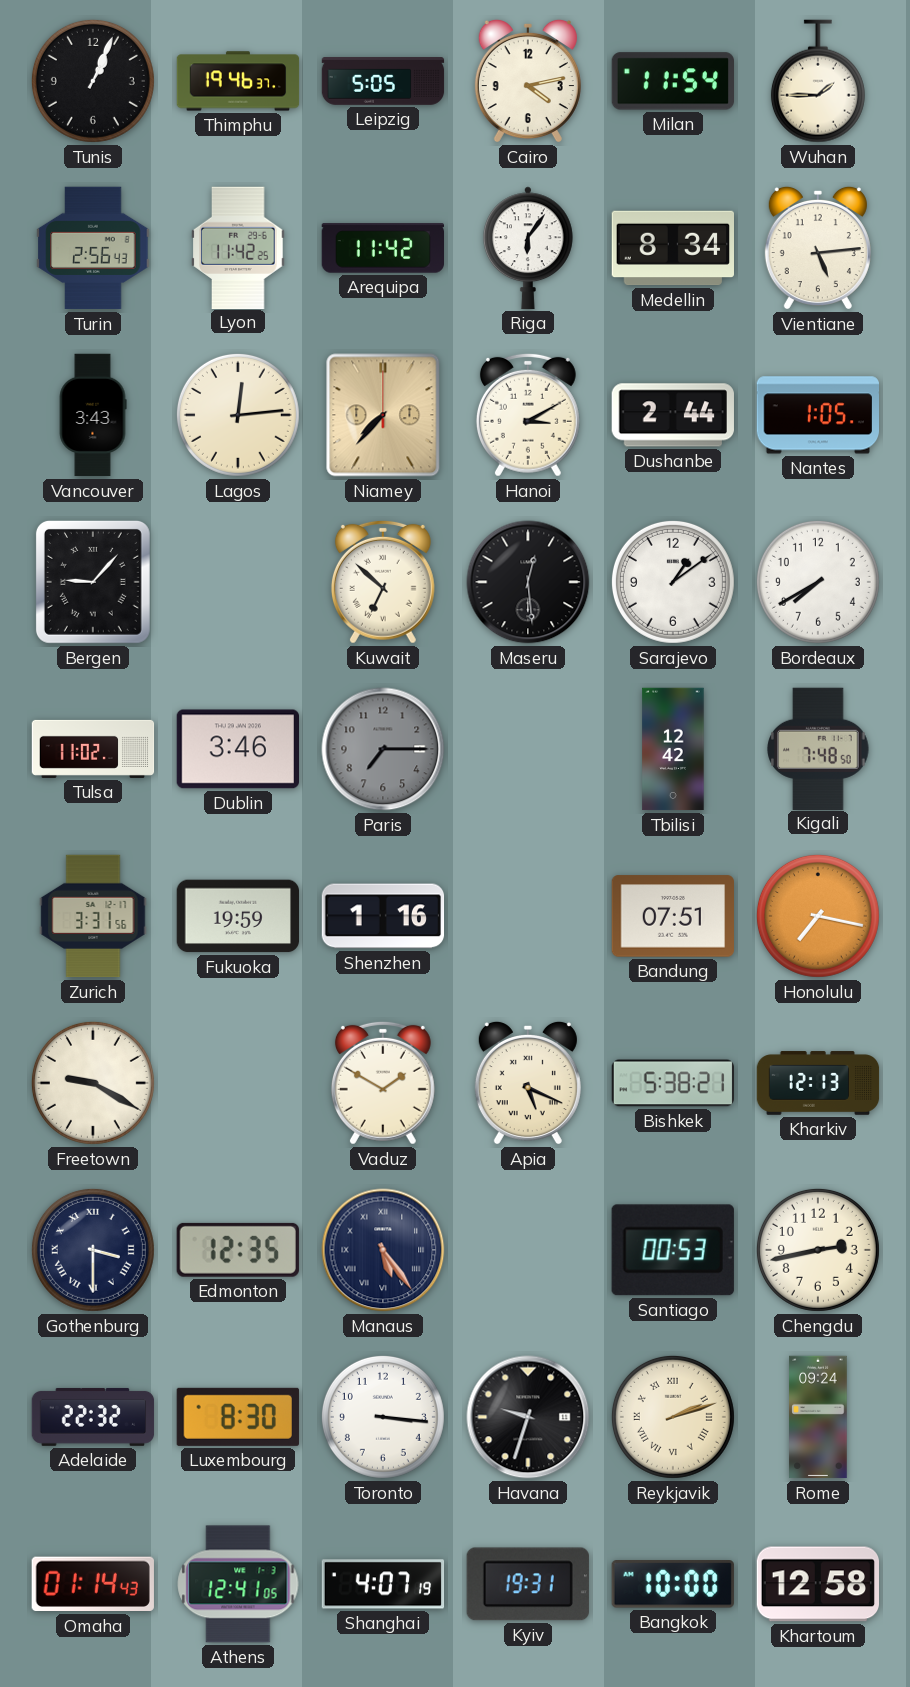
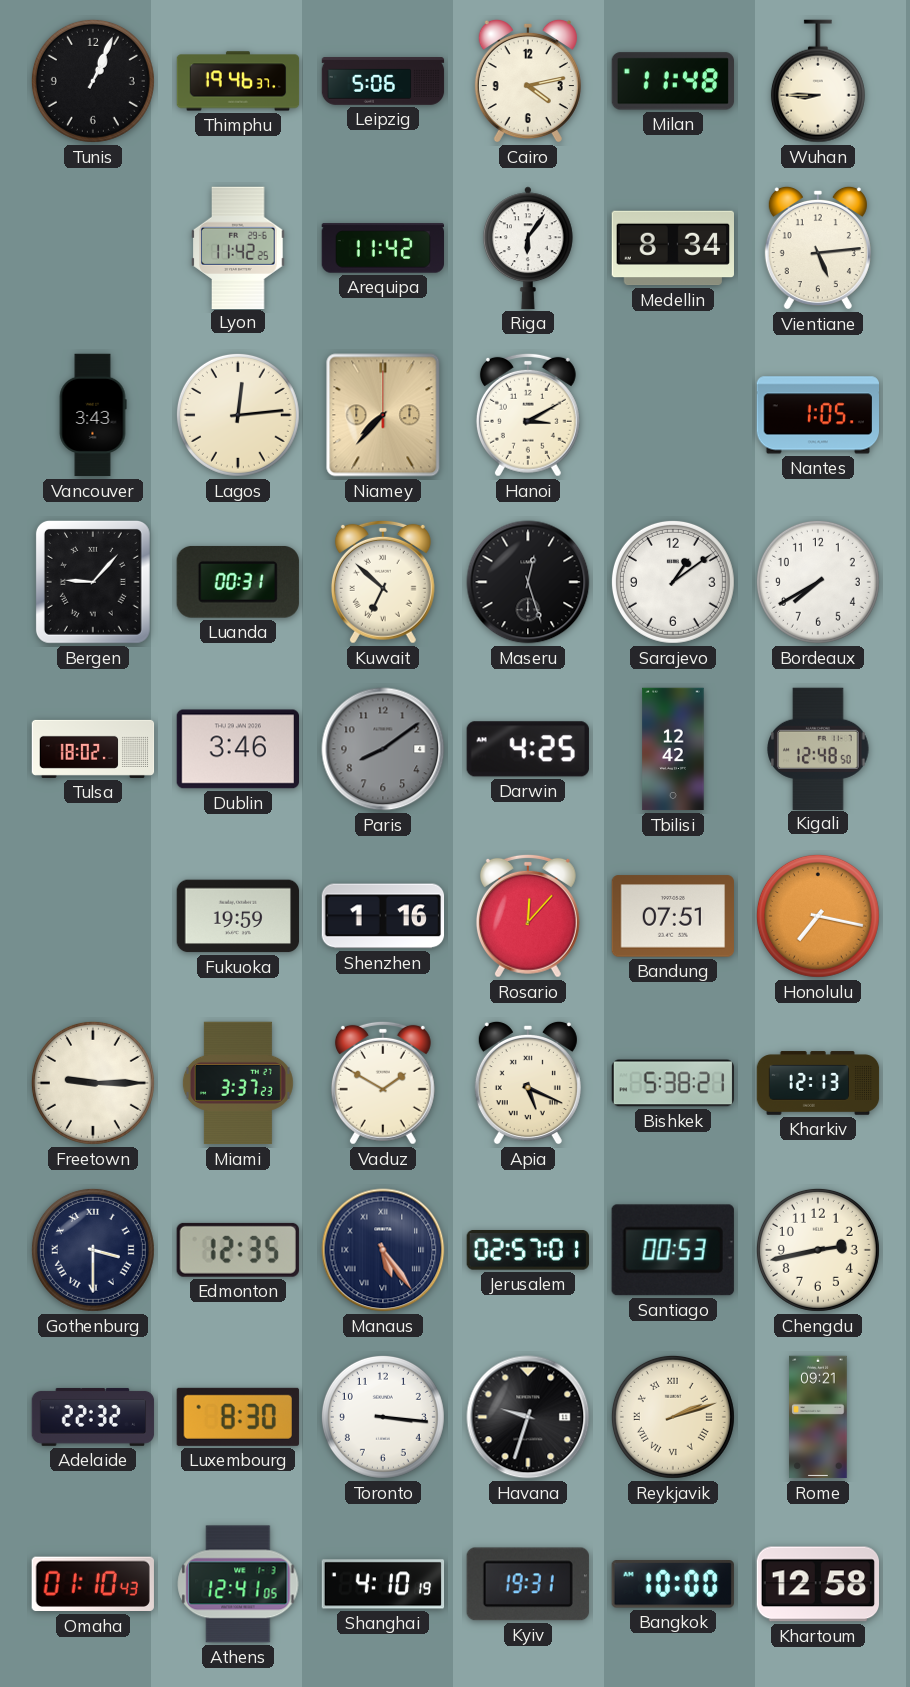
Leipzig: 5:05 -> 5:06 (383, 81)
Milan: 11:54 -> 11:48 (672, 81)
Wuhan: 1:45 -> 8:45 (818, 81)
Turin: 2:56 -> none (93, 248)
Dushanbe: 2:44 -> none (672, 415)
Luanda: none -> 00:31 (238, 582)
Maseru: 12:29 -> 12:27 (528, 582)
Tulsa: 11:02 -> 18:02 (93, 749)
Paris: 7:15 -> 8:09 (383, 749)
Darwin: none -> 4:25 (528, 749)
Kigali: 7:48 -> 12:48 (818, 748)
Zurich: 3:31 -> none (93, 916)
Rosario: none -> 12:07 (528, 916)
Freetown: 9:20 -> 9:15 (93, 1083)
Miami: none -> 3:37 (238, 1083)
Jerusalem: none -> 02:57 (528, 1250)
Rome: 09:24 -> 09:21 (818, 1417)
Omaha: 01:14 -> 01:10 (93, 1584)
Shanghai: 4:07 -> 4:10 (383, 1584)
